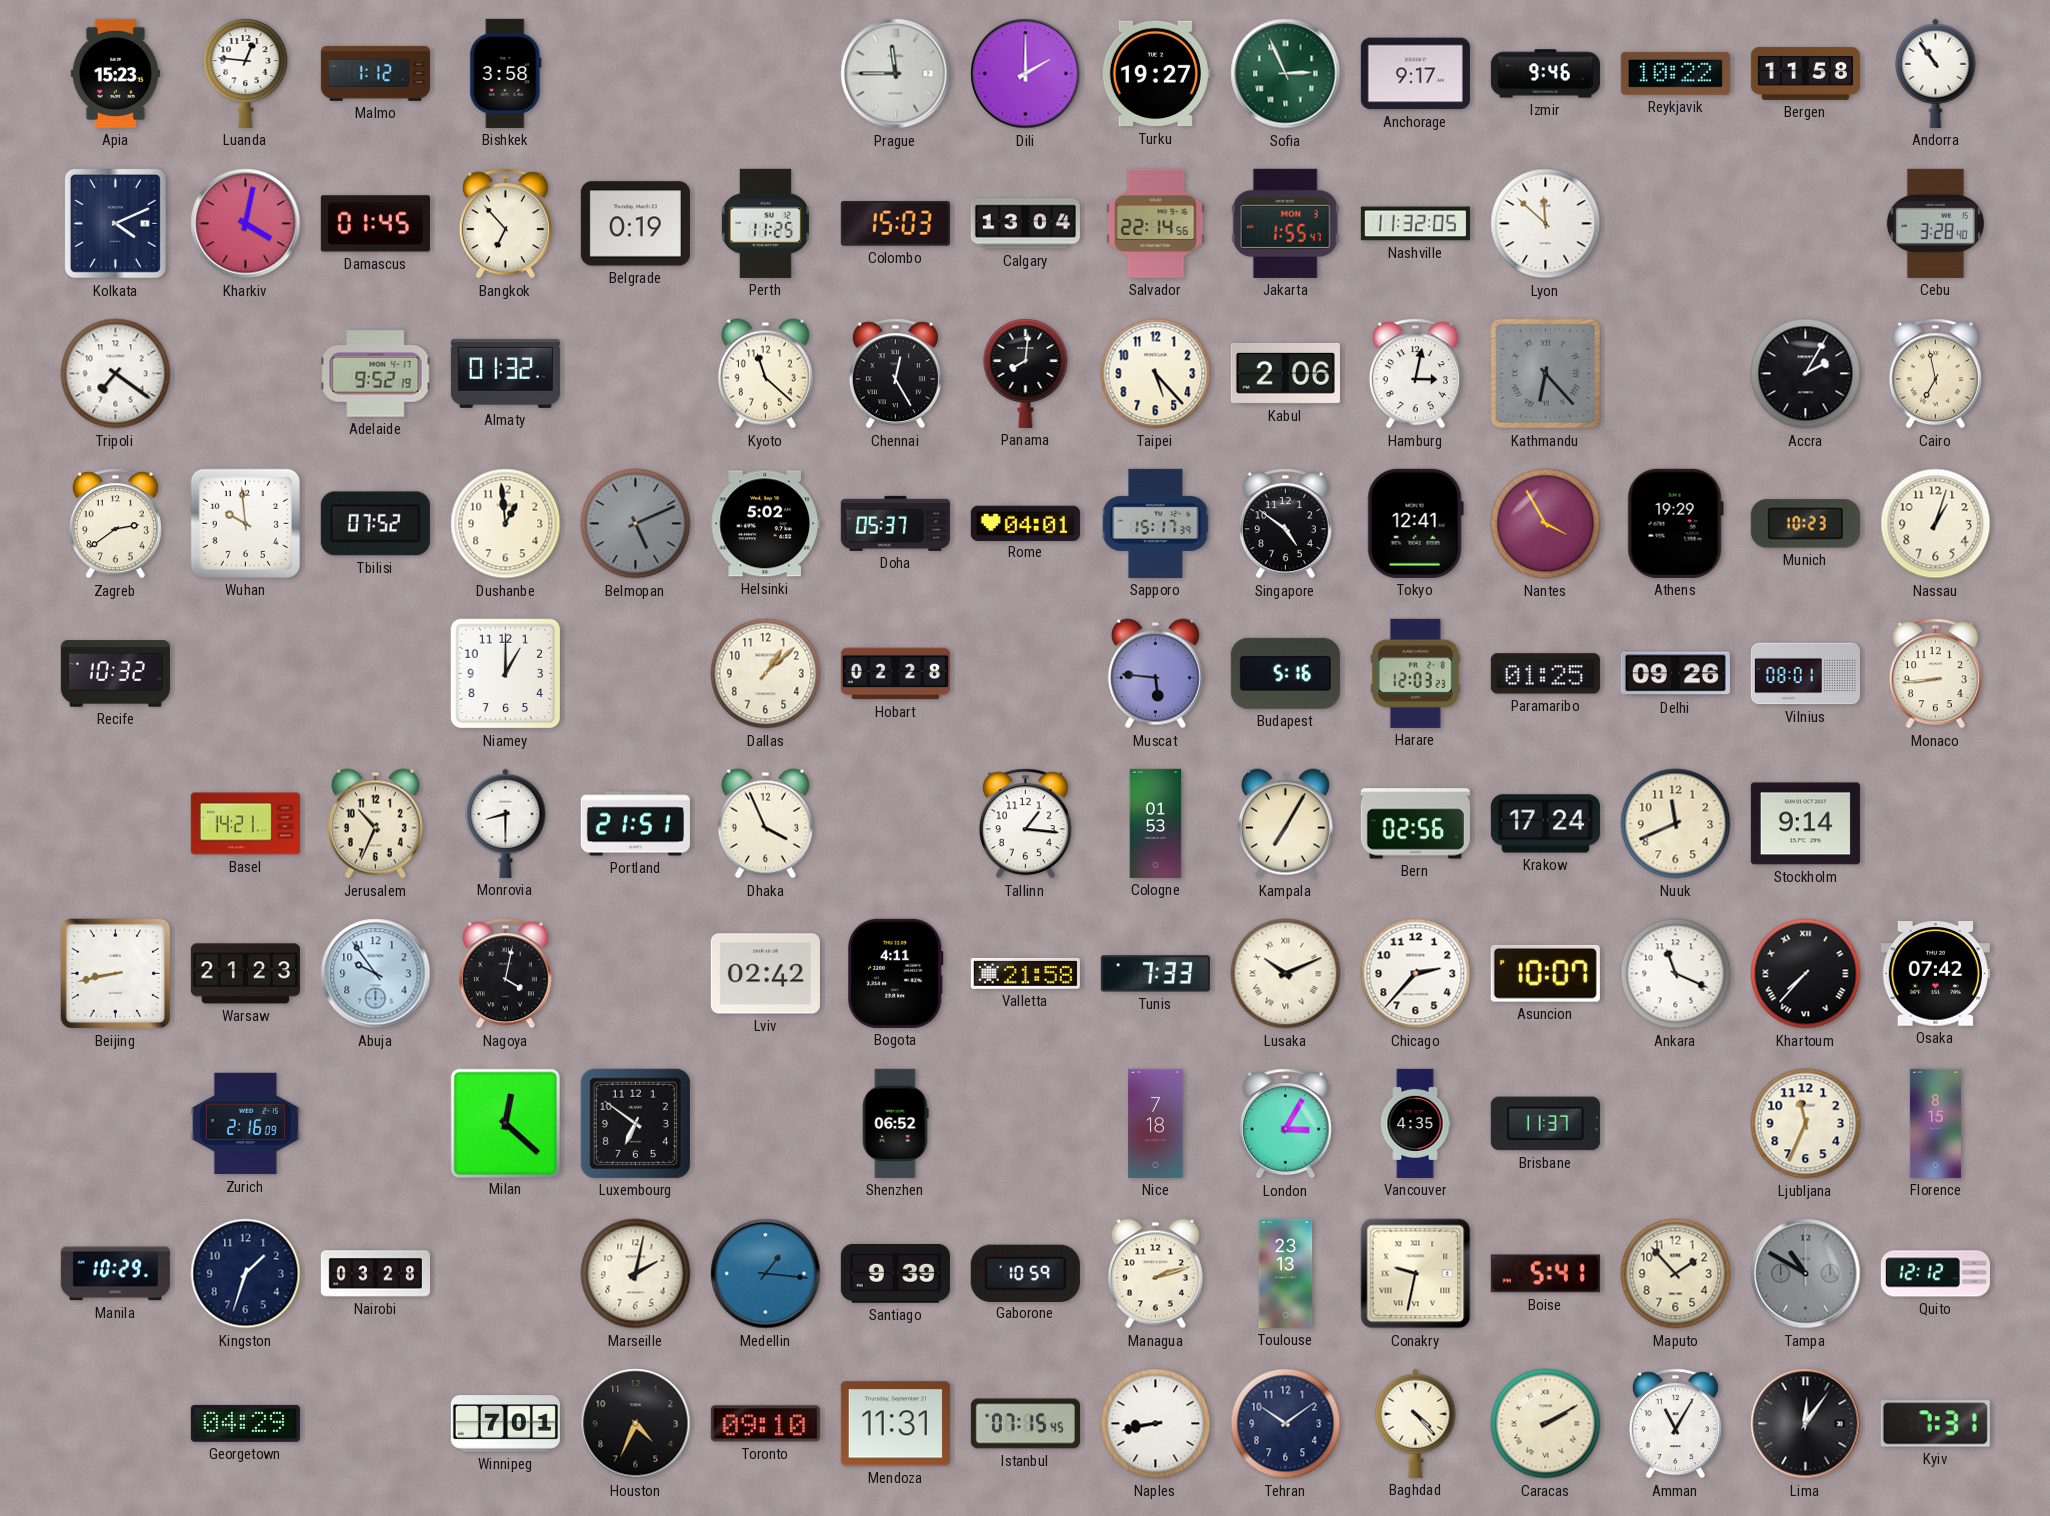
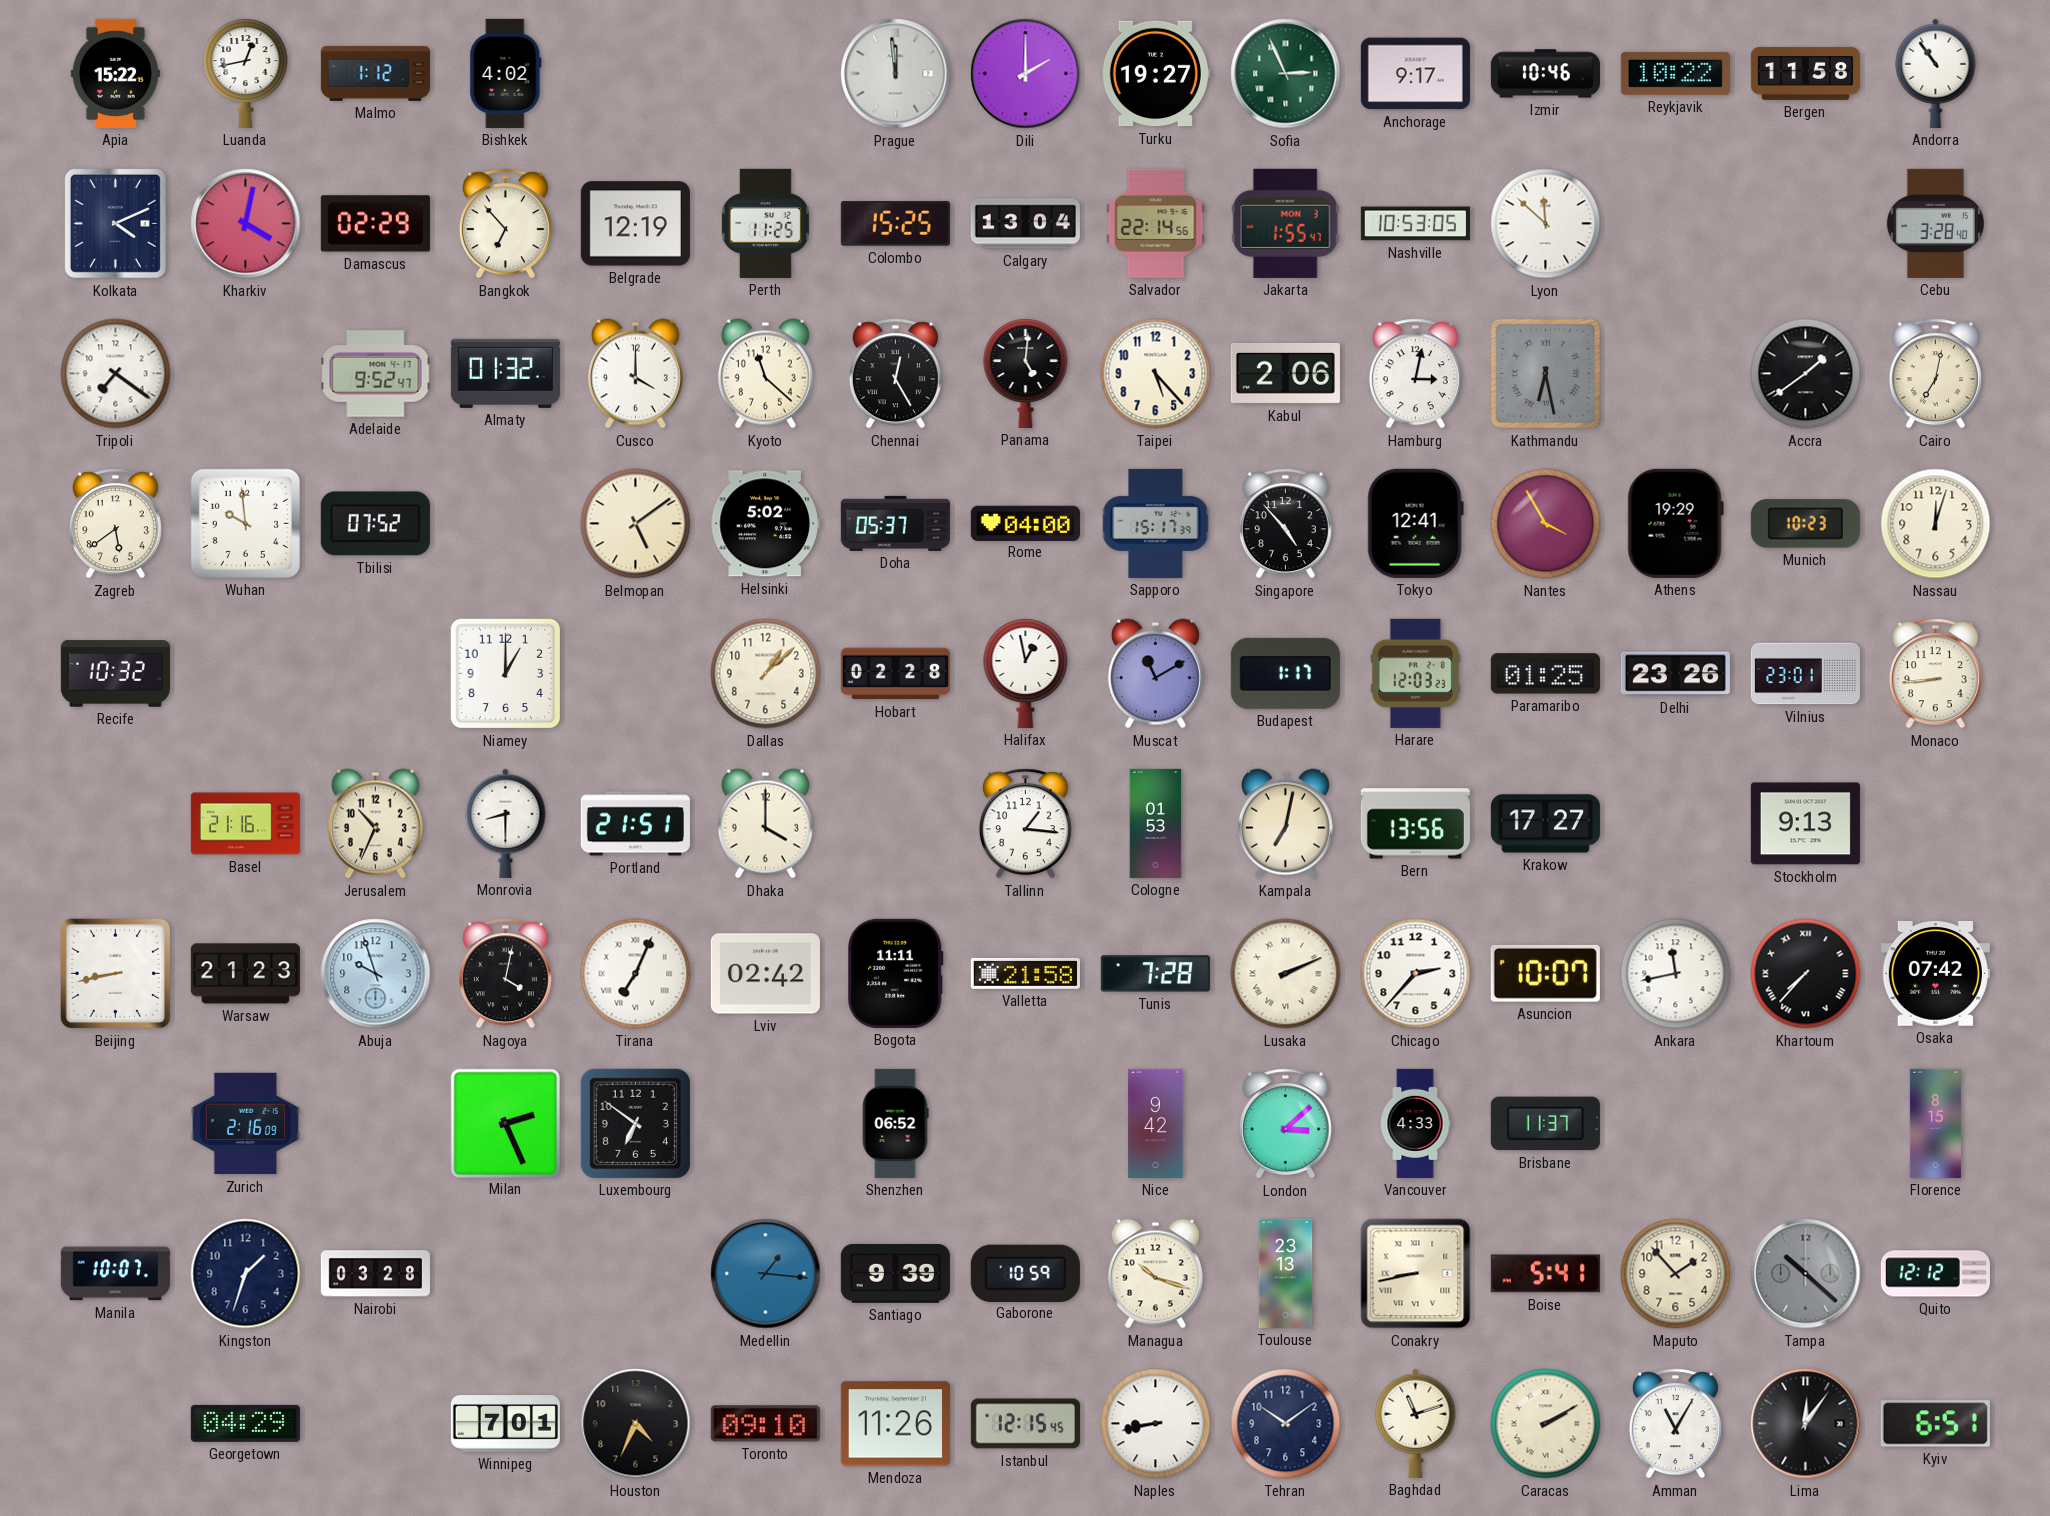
Apia: 15:23 -> 15:22 (115, 73)
Luanda: 12:46 -> 12:43 (246, 73)
Bishkek: 3:58 -> 4:02 (506, 73)
Prague: 11:45 -> 11:59 (896, 74)
Izmir: 9:46 -> 10:46 (1545, 74)
Damascus: 01:45 -> 02:29 (375, 224)
Belgrade: 0:19 -> 12:19 (635, 224)
Colombo: 15:03 -> 15:25 (895, 224)
Nashville: 11:32 -> 10:53 (1415, 224)
Adelaide: 9:52:19 -> 9:52:47 (376, 374)
Cusco: none -> 4:00 (635, 374)
Panama: 8:01 -> 5:01 (1026, 373)
Kathmandu: 6:23 -> 6:28 (1546, 374)
Accra: 2:05 -> 1:39 (1806, 374)
Cairo: 6:58 -> 7:02 (1935, 374)
Zagreb: 2:39 -> 5:39 (115, 524)
Dushanbe: 12:59 -> none (506, 524)
Belmopan: 5:11 -> 5:09 (636, 524)
Belmopan dial: grey -> cream (636, 524)
Rome: 04:01 -> 04:00 (1025, 523)
Singapore: 4:51 -> 4:53 (1285, 524)
Nassau: 1:03 -> 12:03 (1936, 524)
Halifax: none -> 12:58 (1026, 673)
Muscat: 5:46 -> 11:10 (1155, 674)
Budapest: 5:16 -> 1:17 (1285, 673)
Delhi: 09:26 -> 23:26 (1675, 674)
Vilnius: 08:01 -> 23:01 (1805, 674)
Basel: 14:21 -> 21:16 (245, 824)
Dhaka: 3:56 -> 4:00 (765, 824)
Kampala: 7:05 -> 7:02 (1285, 824)
Bern: 02:56 -> 13:56 (1415, 824)
Krakow: 17:24 -> 17:27 (1545, 824)
Nuuk: 11:41 -> none (1676, 824)
Stockholm: 9:14 -> 9:13 (1805, 824)
Abuja: 9:54 -> 9:57 (376, 974)
Tirana: none -> 7:04 (636, 974)
Bogota: 4:11 -> 11:11 (896, 973)
Tunis: 7:33 -> 7:28 (1155, 974)
Lusaka: 10:11 -> 2:11 (1286, 974)
Ankara: 11:19 -> 11:43 (1676, 974)
Milan: 12:22 -> 2:26 (505, 1123)
Nice: 7:18 -> 9:42 (1156, 1123)
London: 3:05 -> 3:08 (1285, 1124)
Vancouver: 4:35 -> 4:33 (1415, 1123)
Ljubljana: 11:34 -> none (1806, 1124)
Manila: 10:29 -> 10:07 (115, 1274)
Marseille: 2:02 -> none (636, 1274)
Managua: 2:12 -> 10:18 (1155, 1274)
Conakry: 9:32 -> 8:43 (1416, 1274)
Tampa: 10:50 -> 10:22 (1806, 1274)
Mendoza: 11:31 -> 11:26 (895, 1424)
Istanbul: 07:15 -> 12:15 (1025, 1424)
Baghdad: 4:23 -> 11:12 (1416, 1423)
Kyiv: 7:31 -> 6:51 (1935, 1424)
